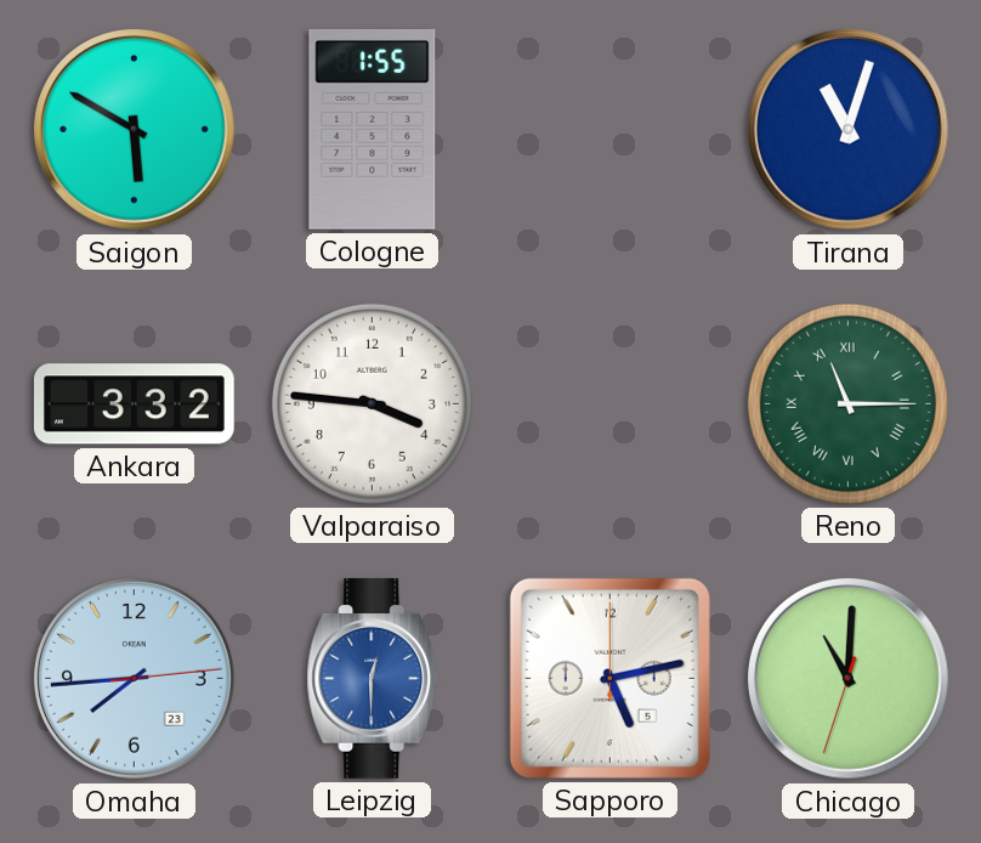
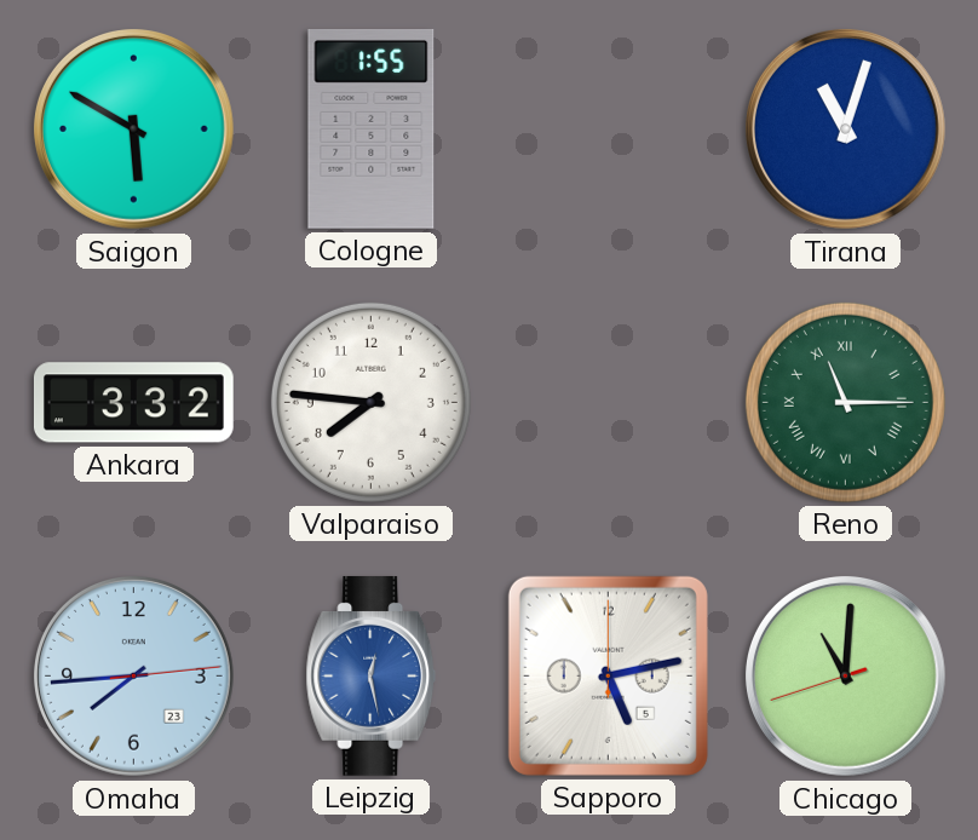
Valparaiso: 3:46 -> 7:46 (370, 402)
Leipzig: 12:30 -> 12:28 (372, 675)
Chicago: 11:00:33 -> 11:00:42 (845, 675)
